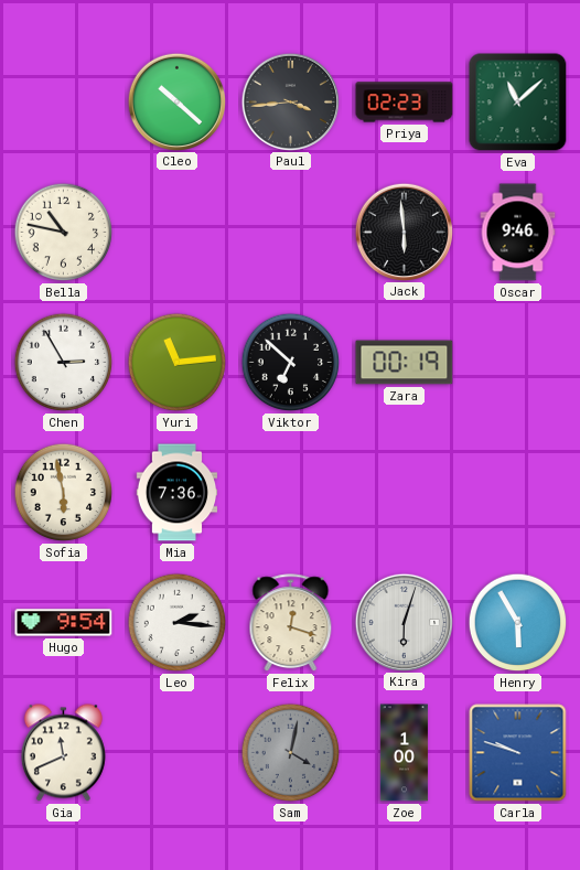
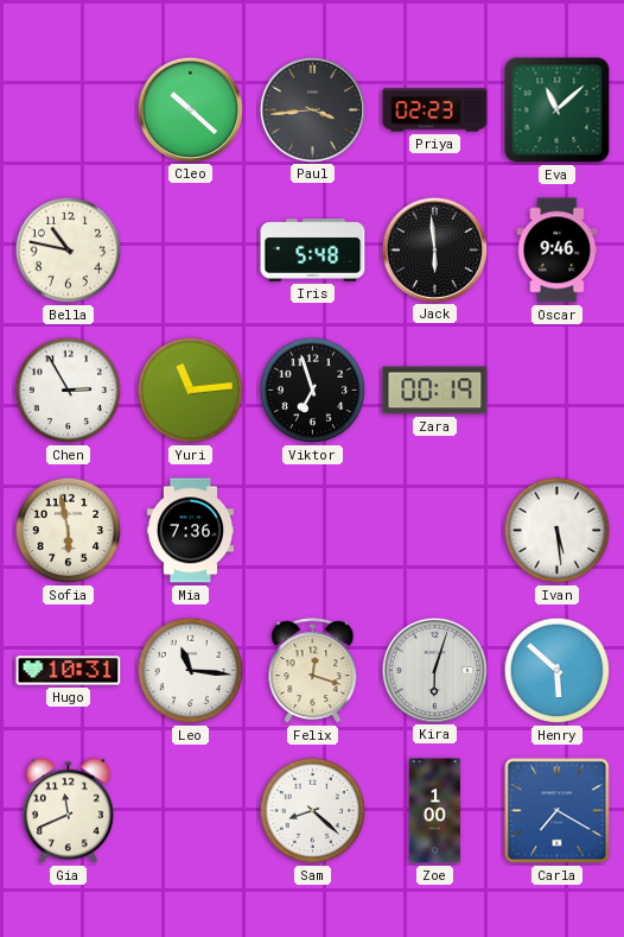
Iris: none -> 5:48 (313, 251)
Viktor: 6:52 -> 6:57 (313, 391)
Ivan: none -> 5:29 (558, 531)
Hugo: 9:54 -> 10:31 (69, 671)
Leo: 2:16 -> 11:16 (191, 671)
Henry: 5:55 -> 5:52 (558, 671)
Sam: 4:02 -> 8:22 (313, 811)
Sam dial: grey -> white (313, 811)
Carla: 9:48 -> 7:20 (558, 811)
